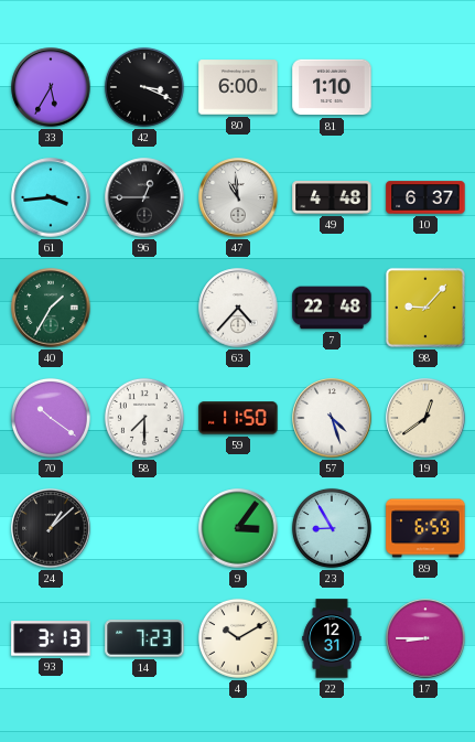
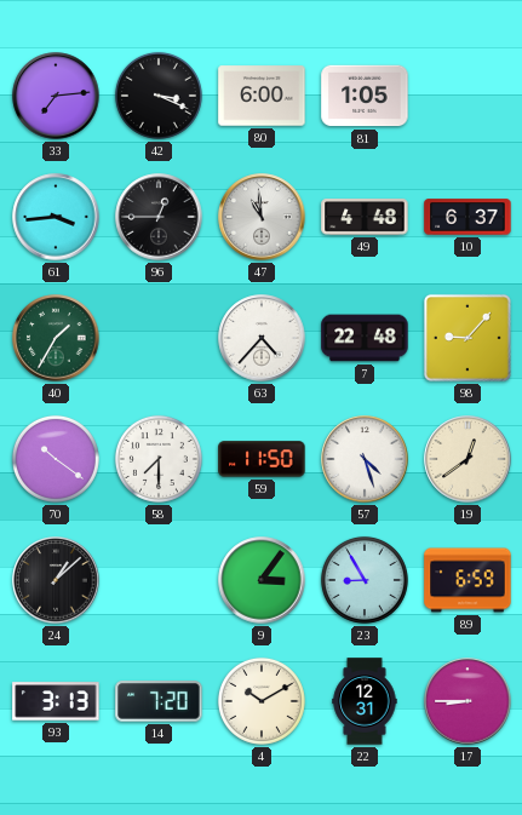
33: 5:35 -> 7:14 (56, 96)
81: 1:10 -> 1:05 (365, 96)
14: 7:23 -> 7:20 (159, 701)
